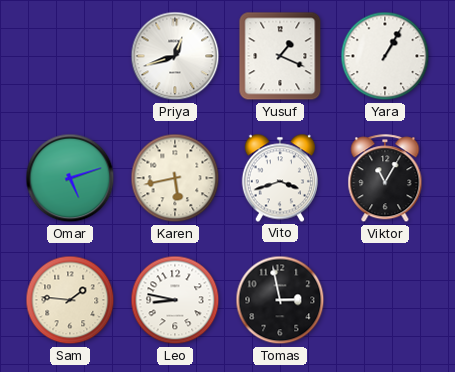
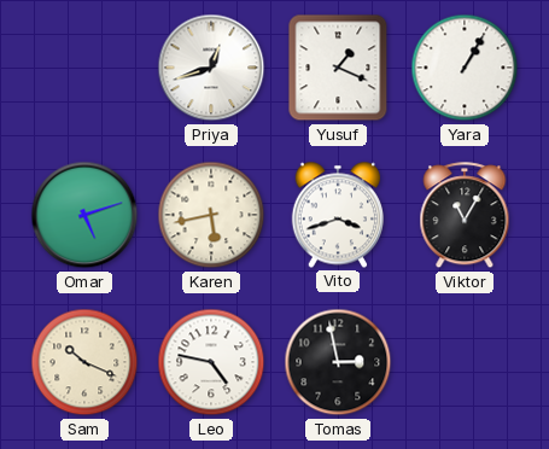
Sam: 1:46 -> 10:19 (84, 362)
Leo: 8:47 -> 4:47 (211, 362)
